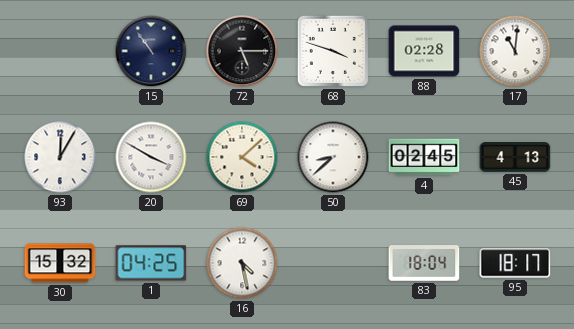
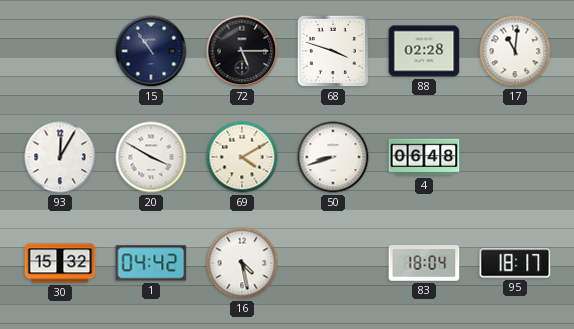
69: 4:08 -> 4:10 (242, 157)
50: 8:38 -> 8:42 (333, 157)
4: 02:45 -> 06:48 (424, 157)
45: 4:13 -> none (515, 157)
1: 04:25 -> 04:42 (151, 263)
